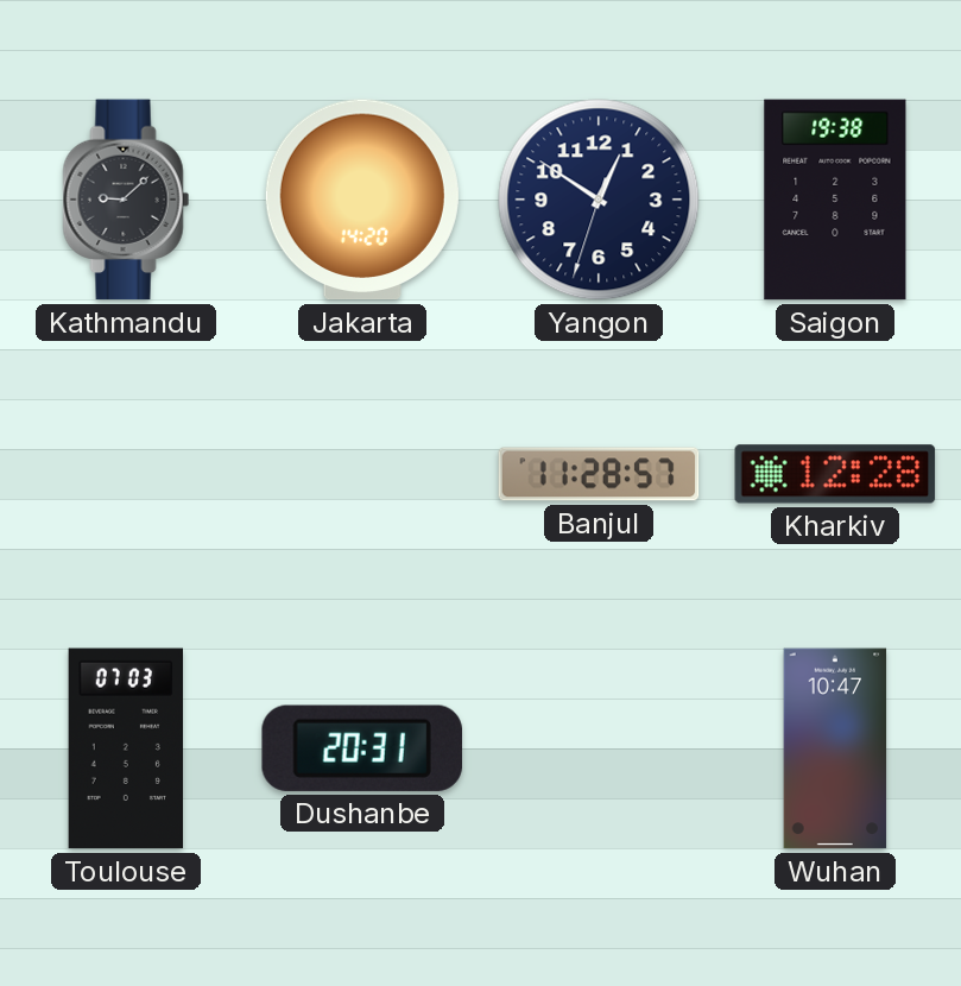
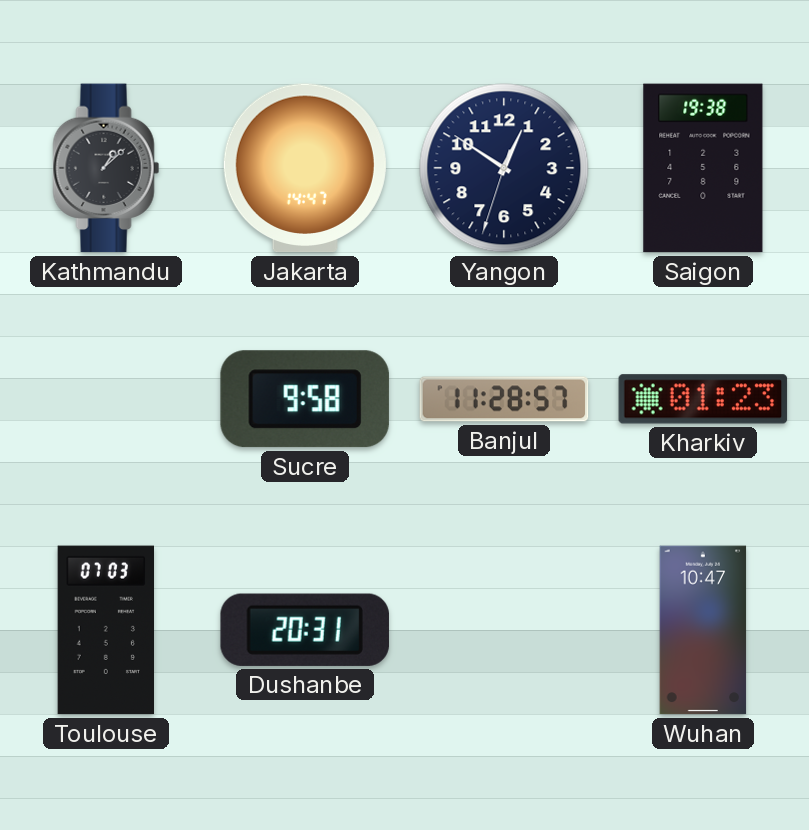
Kathmandu: 9:08 -> 1:08 (106, 168)
Jakarta: 14:20 -> 14:47 (305, 168)
Sucre: none -> 9:58 (305, 399)
Kharkiv: 12:28 -> 01:23 (703, 399)
